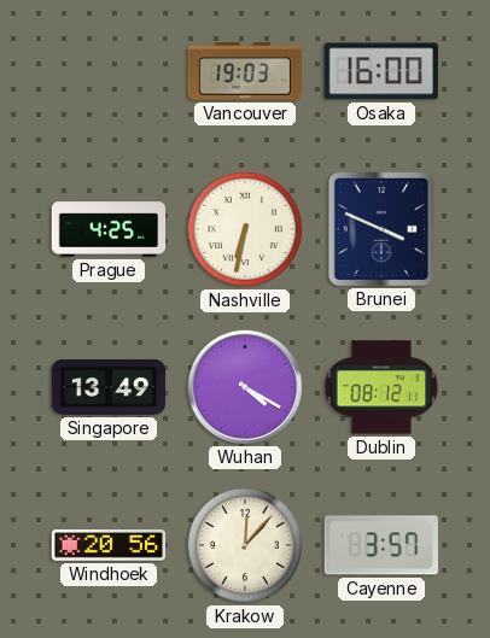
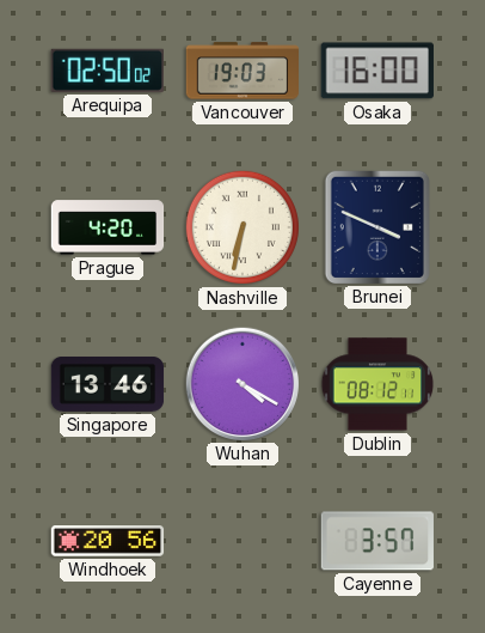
Arequipa: none -> 02:50 (108, 71)
Prague: 4:25 -> 4:20 (108, 227)
Singapore: 13:49 -> 13:46 (108, 385)
Krakow: 12:07 -> none (245, 545)
